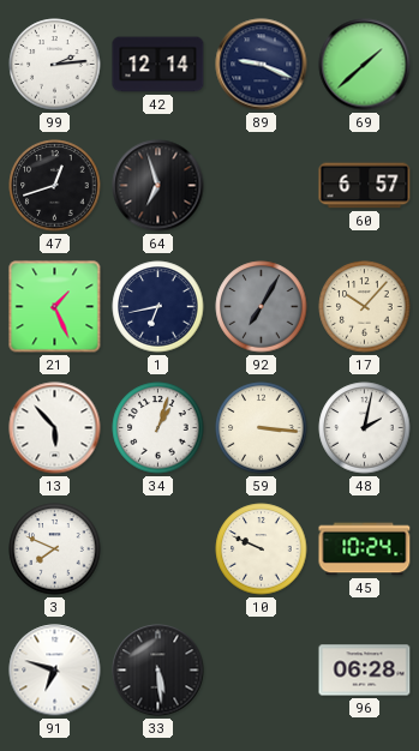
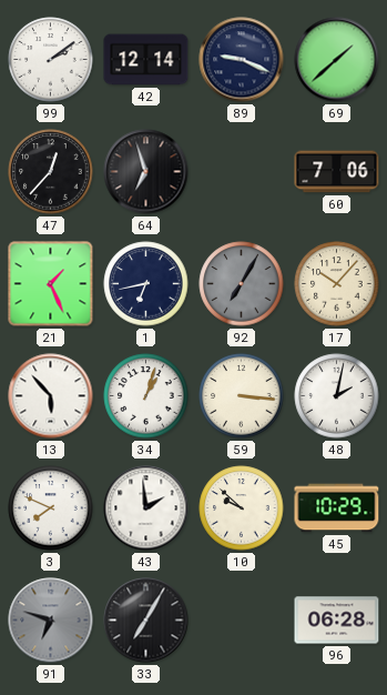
99: 2:14 -> 2:09 (51, 60)
47: 12:42 -> 12:37 (51, 172)
60: 6:57 -> 7:06 (337, 172)
43: none -> 1:59 (146, 508)
10: 9:49 -> 9:52 (242, 508)
45: 10:24 -> 10:29 (337, 508)
91 dial: white -> grey (51, 621)
33: 5:29 -> 7:05 (146, 621)
